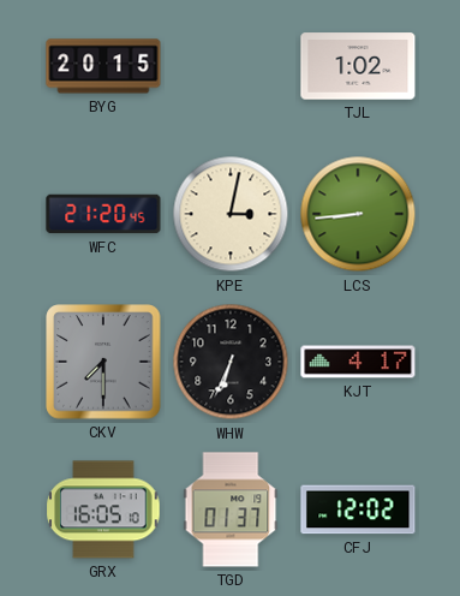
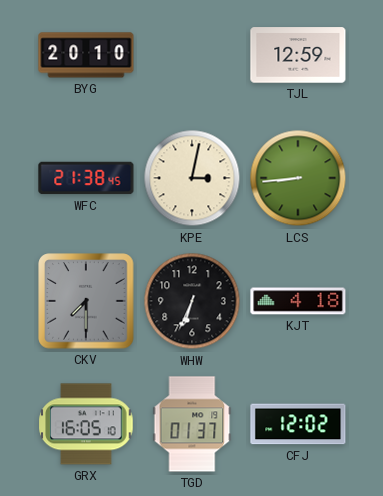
BYG: 20:15 -> 20:10 (86, 55)
TJL: 1:02 -> 12:59 (298, 55)
WFC: 21:20 -> 21:38 (86, 178)
KJT: 4:17 -> 4:18 (298, 301)
